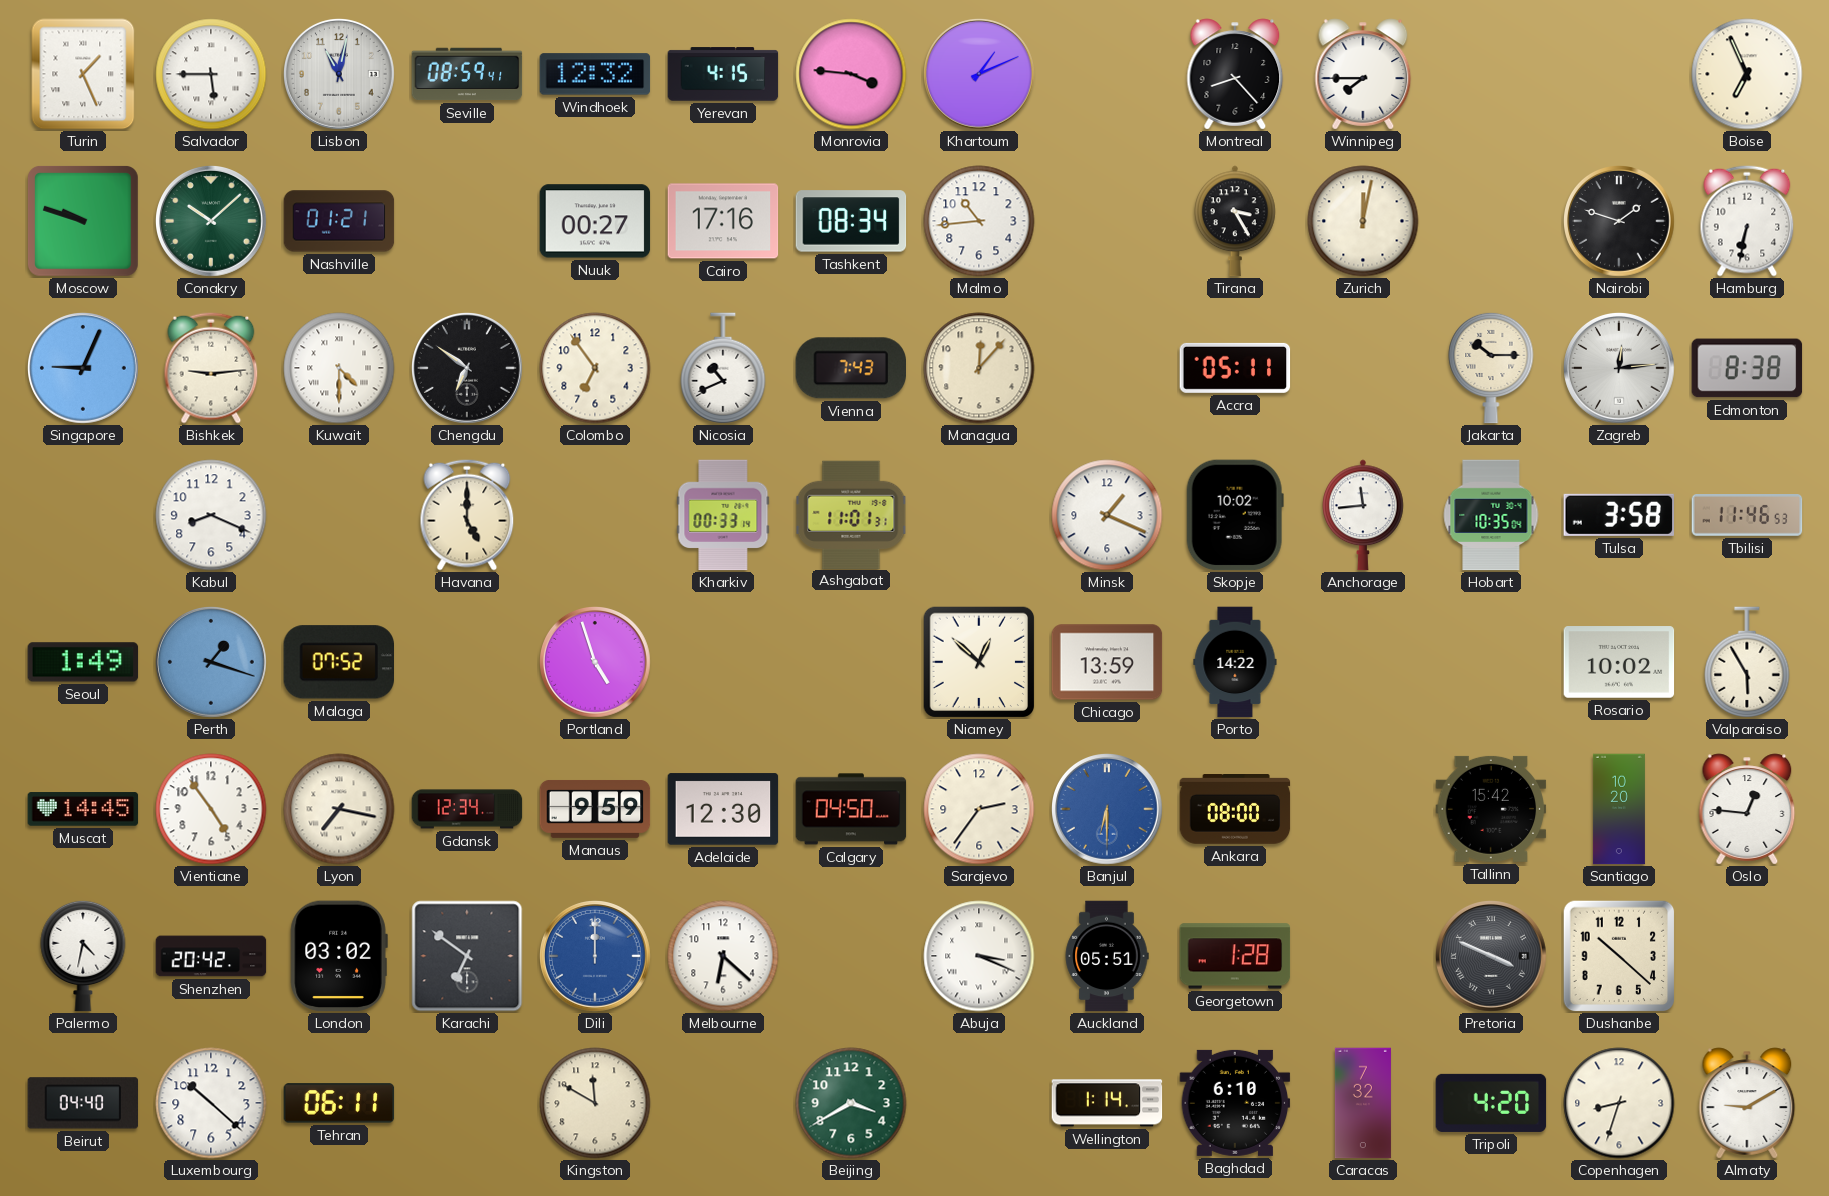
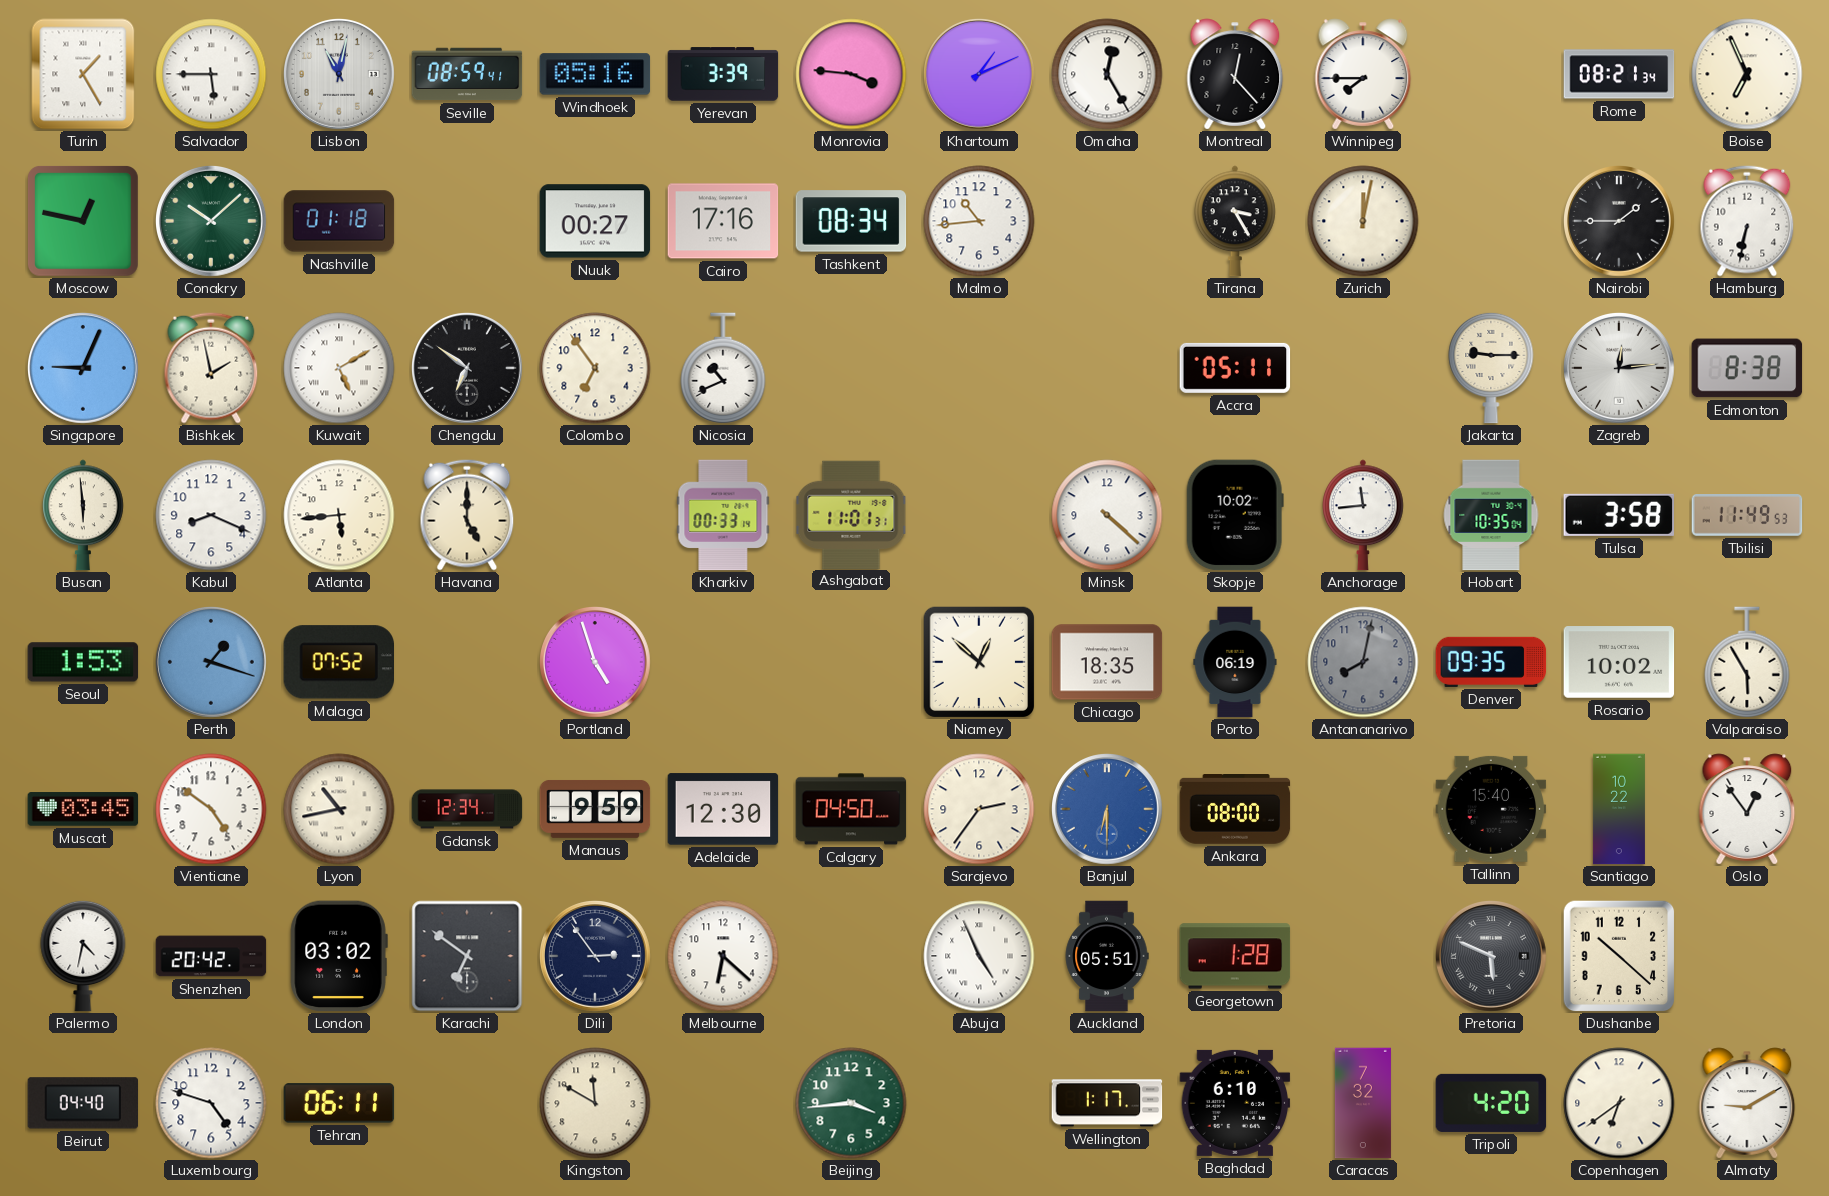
Turin: 1:26 -> 1:25 (83, 74)
Windhoek: 12:32 -> 05:16 (595, 74)
Yerevan: 4:15 -> 3:39 (723, 74)
Omaha: none -> 12:25 (1107, 74)
Montreal: 8:23 -> 12:23 (1235, 74)
Rome: none -> 08:21 (1619, 74)
Moscow: 9:48 -> 12:47 (83, 221)
Nashville: 01:21 -> 01:18 (339, 221)
Nairobi: 1:48 -> 1:45 (1620, 222)
Bishkek: 9:14 -> 1:58 (211, 368)
Kuwait: 4:30 -> 5:10 (339, 368)
Vienna: 7:43 -> none (851, 368)
Managua: 12:07 -> none (979, 368)
Jakarta: 10:15 -> 9:15 (1491, 368)
Busan: none -> 5:59 (84, 515)
Atlanta: none -> 5:44 (339, 515)
Minsk: 1:19 -> 4:22 (1107, 515)
Tbilisi: 11:46 -> 11:49 (1747, 516)
Seoul: 1:49 -> 1:53 (83, 662)
Chicago: 13:59 -> 18:35 (1107, 662)
Porto: 14:22 -> 06:19 (1235, 662)
Antananarivo: none -> 8:02 (1363, 662)
Denver: none -> 09:35 (1491, 662)
Muscat: 14:45 -> 03:45 (83, 809)
Vientiane: 4:54 -> 4:51 (211, 809)
Lyon: 7:17 -> 10:43 (339, 809)
Tallinn: 15:42 -> 15:40 (1491, 809)
Santiago: 10:20 -> 10:22 (1619, 809)
Oslo: 12:46 -> 12:54 (1747, 809)
Dili: 12:00 -> 2:54 (596, 957)
Dili dial: blue -> navy (596, 957)
Abuja: 3:19 -> 4:56 (979, 956)
Pretoria: 3:49 -> 5:49 (1492, 957)
Luxembourg: 10:22 -> 4:48 (211, 1103)
Beijing: 3:40 -> 3:44 (851, 1103)
Wellington: 1:14 -> 1:17 (1107, 1103)
Copenhagen: 8:33 -> 6:39 (1619, 1103)
